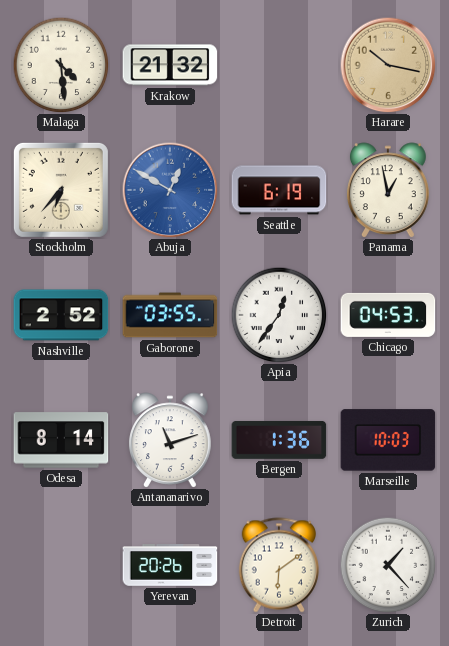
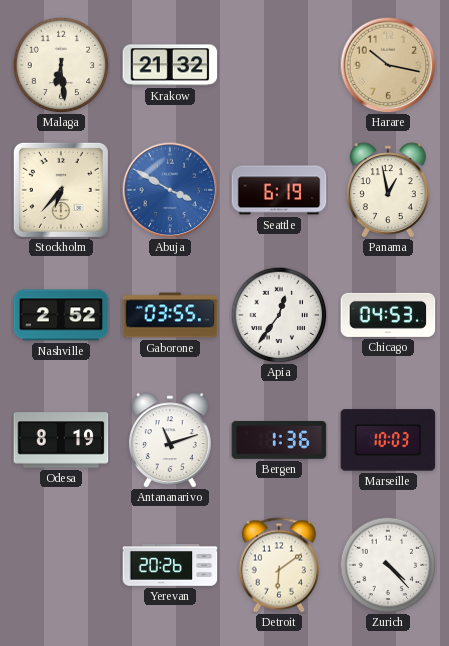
Malaga: 4:29 -> 6:29 (61, 65)
Abuja: 12:50 -> 3:50 (170, 190)
Odesa: 8:14 -> 8:19 (61, 440)
Zurich: 1:23 -> 4:23 (388, 565)
